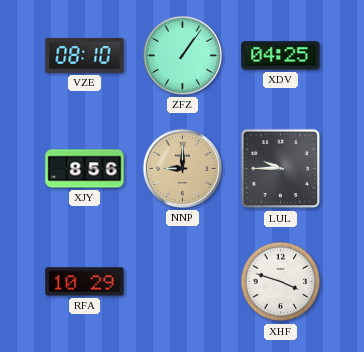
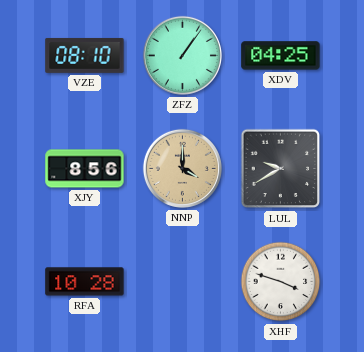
NNP: 9:00 -> 4:00 (182, 168)
LUL: 9:45 -> 9:40 (281, 169)
RFA: 10:29 -> 10:28 (85, 282)
